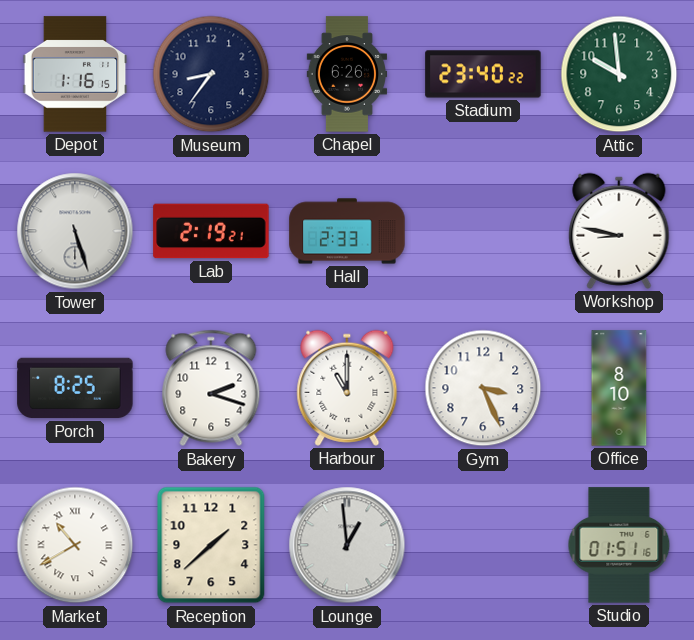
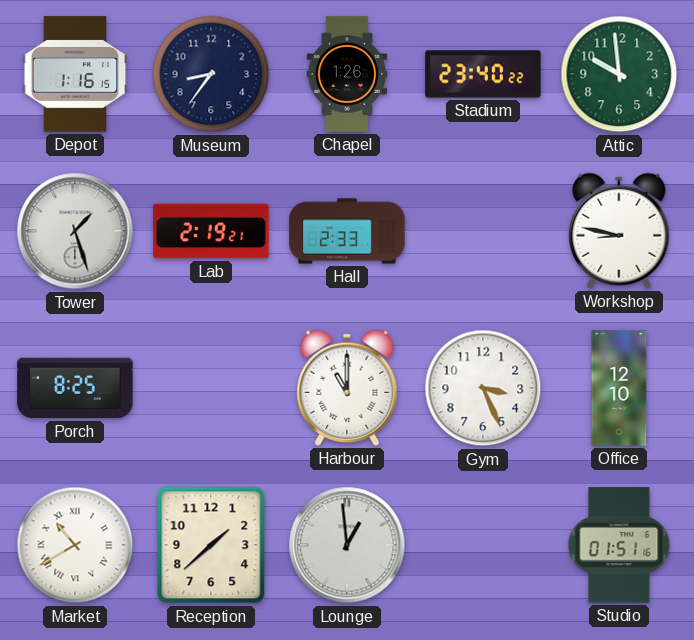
Chapel: 6:26 -> 1:26 (347, 74)
Tower: 5:27 -> 1:27 (75, 231)
Bakery: 2:18 -> none (211, 388)
Office: 8:10 -> 12:10 (619, 388)
